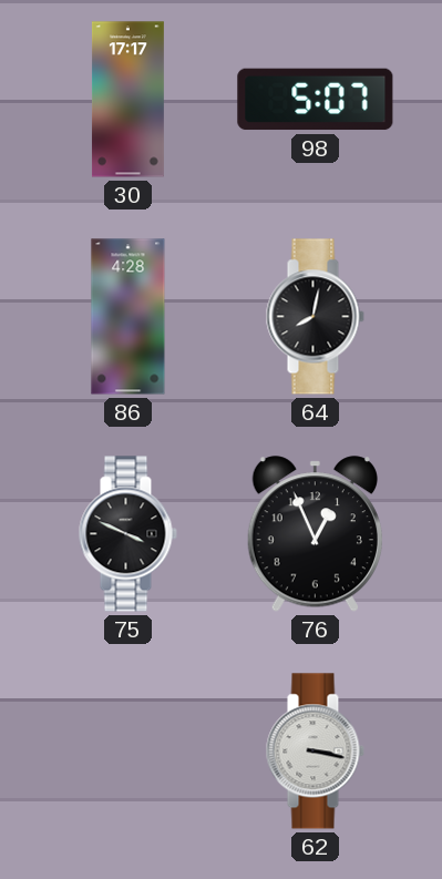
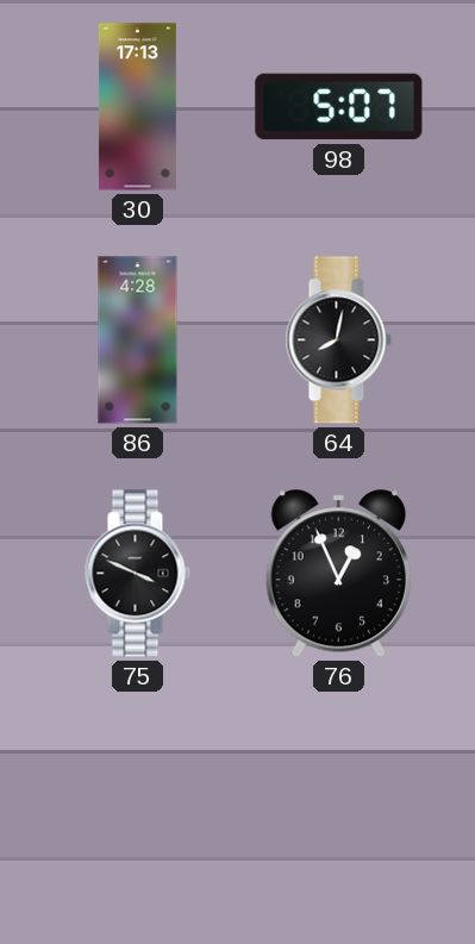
30: 17:17 -> 17:13 (137, 107)
62: 3:17 -> none (315, 752)
